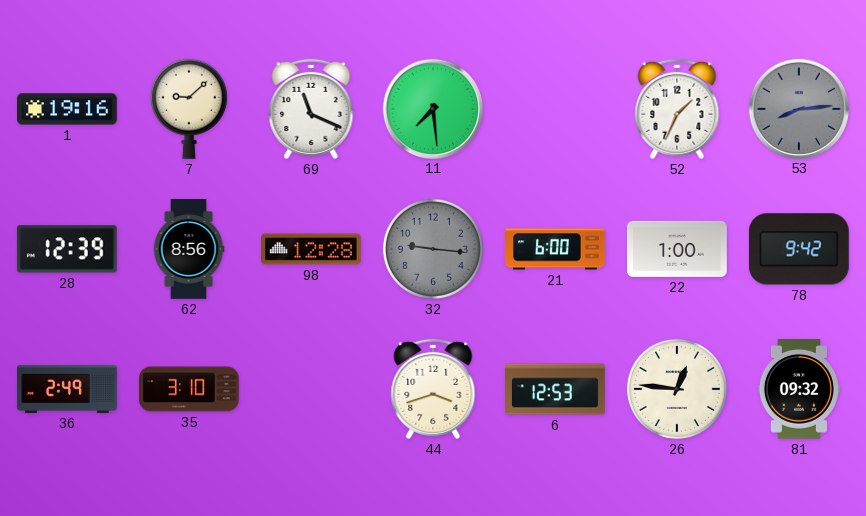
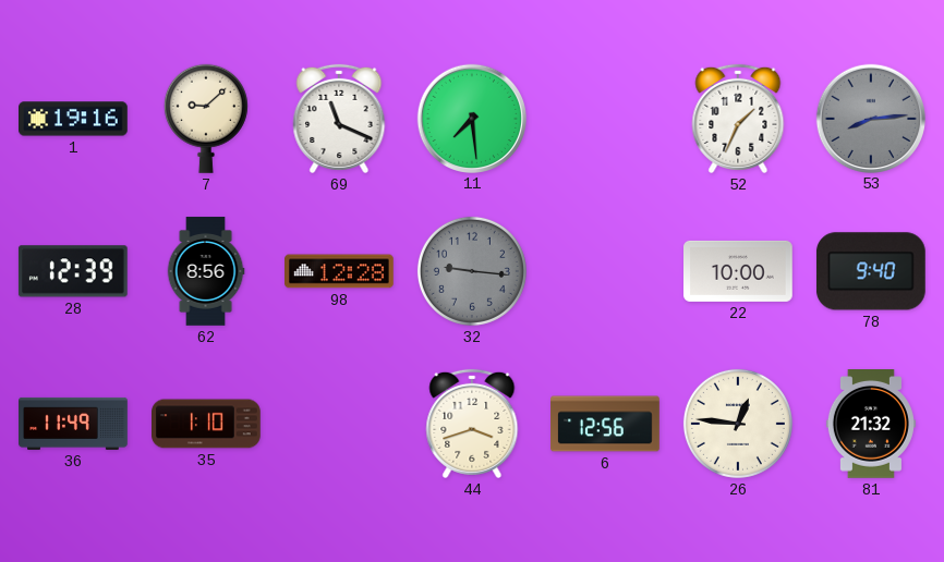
21: 6:00 -> none (555, 249)
22: 1:00 -> 10:00 (739, 271)
78: 9:42 -> 9:40 (871, 271)
36: 2:49 -> 11:49 (73, 424)
35: 3:10 -> 1:10 (206, 424)
6: 12:53 -> 12:56 (605, 424)
81: 09:32 -> 21:32 (871, 425)
